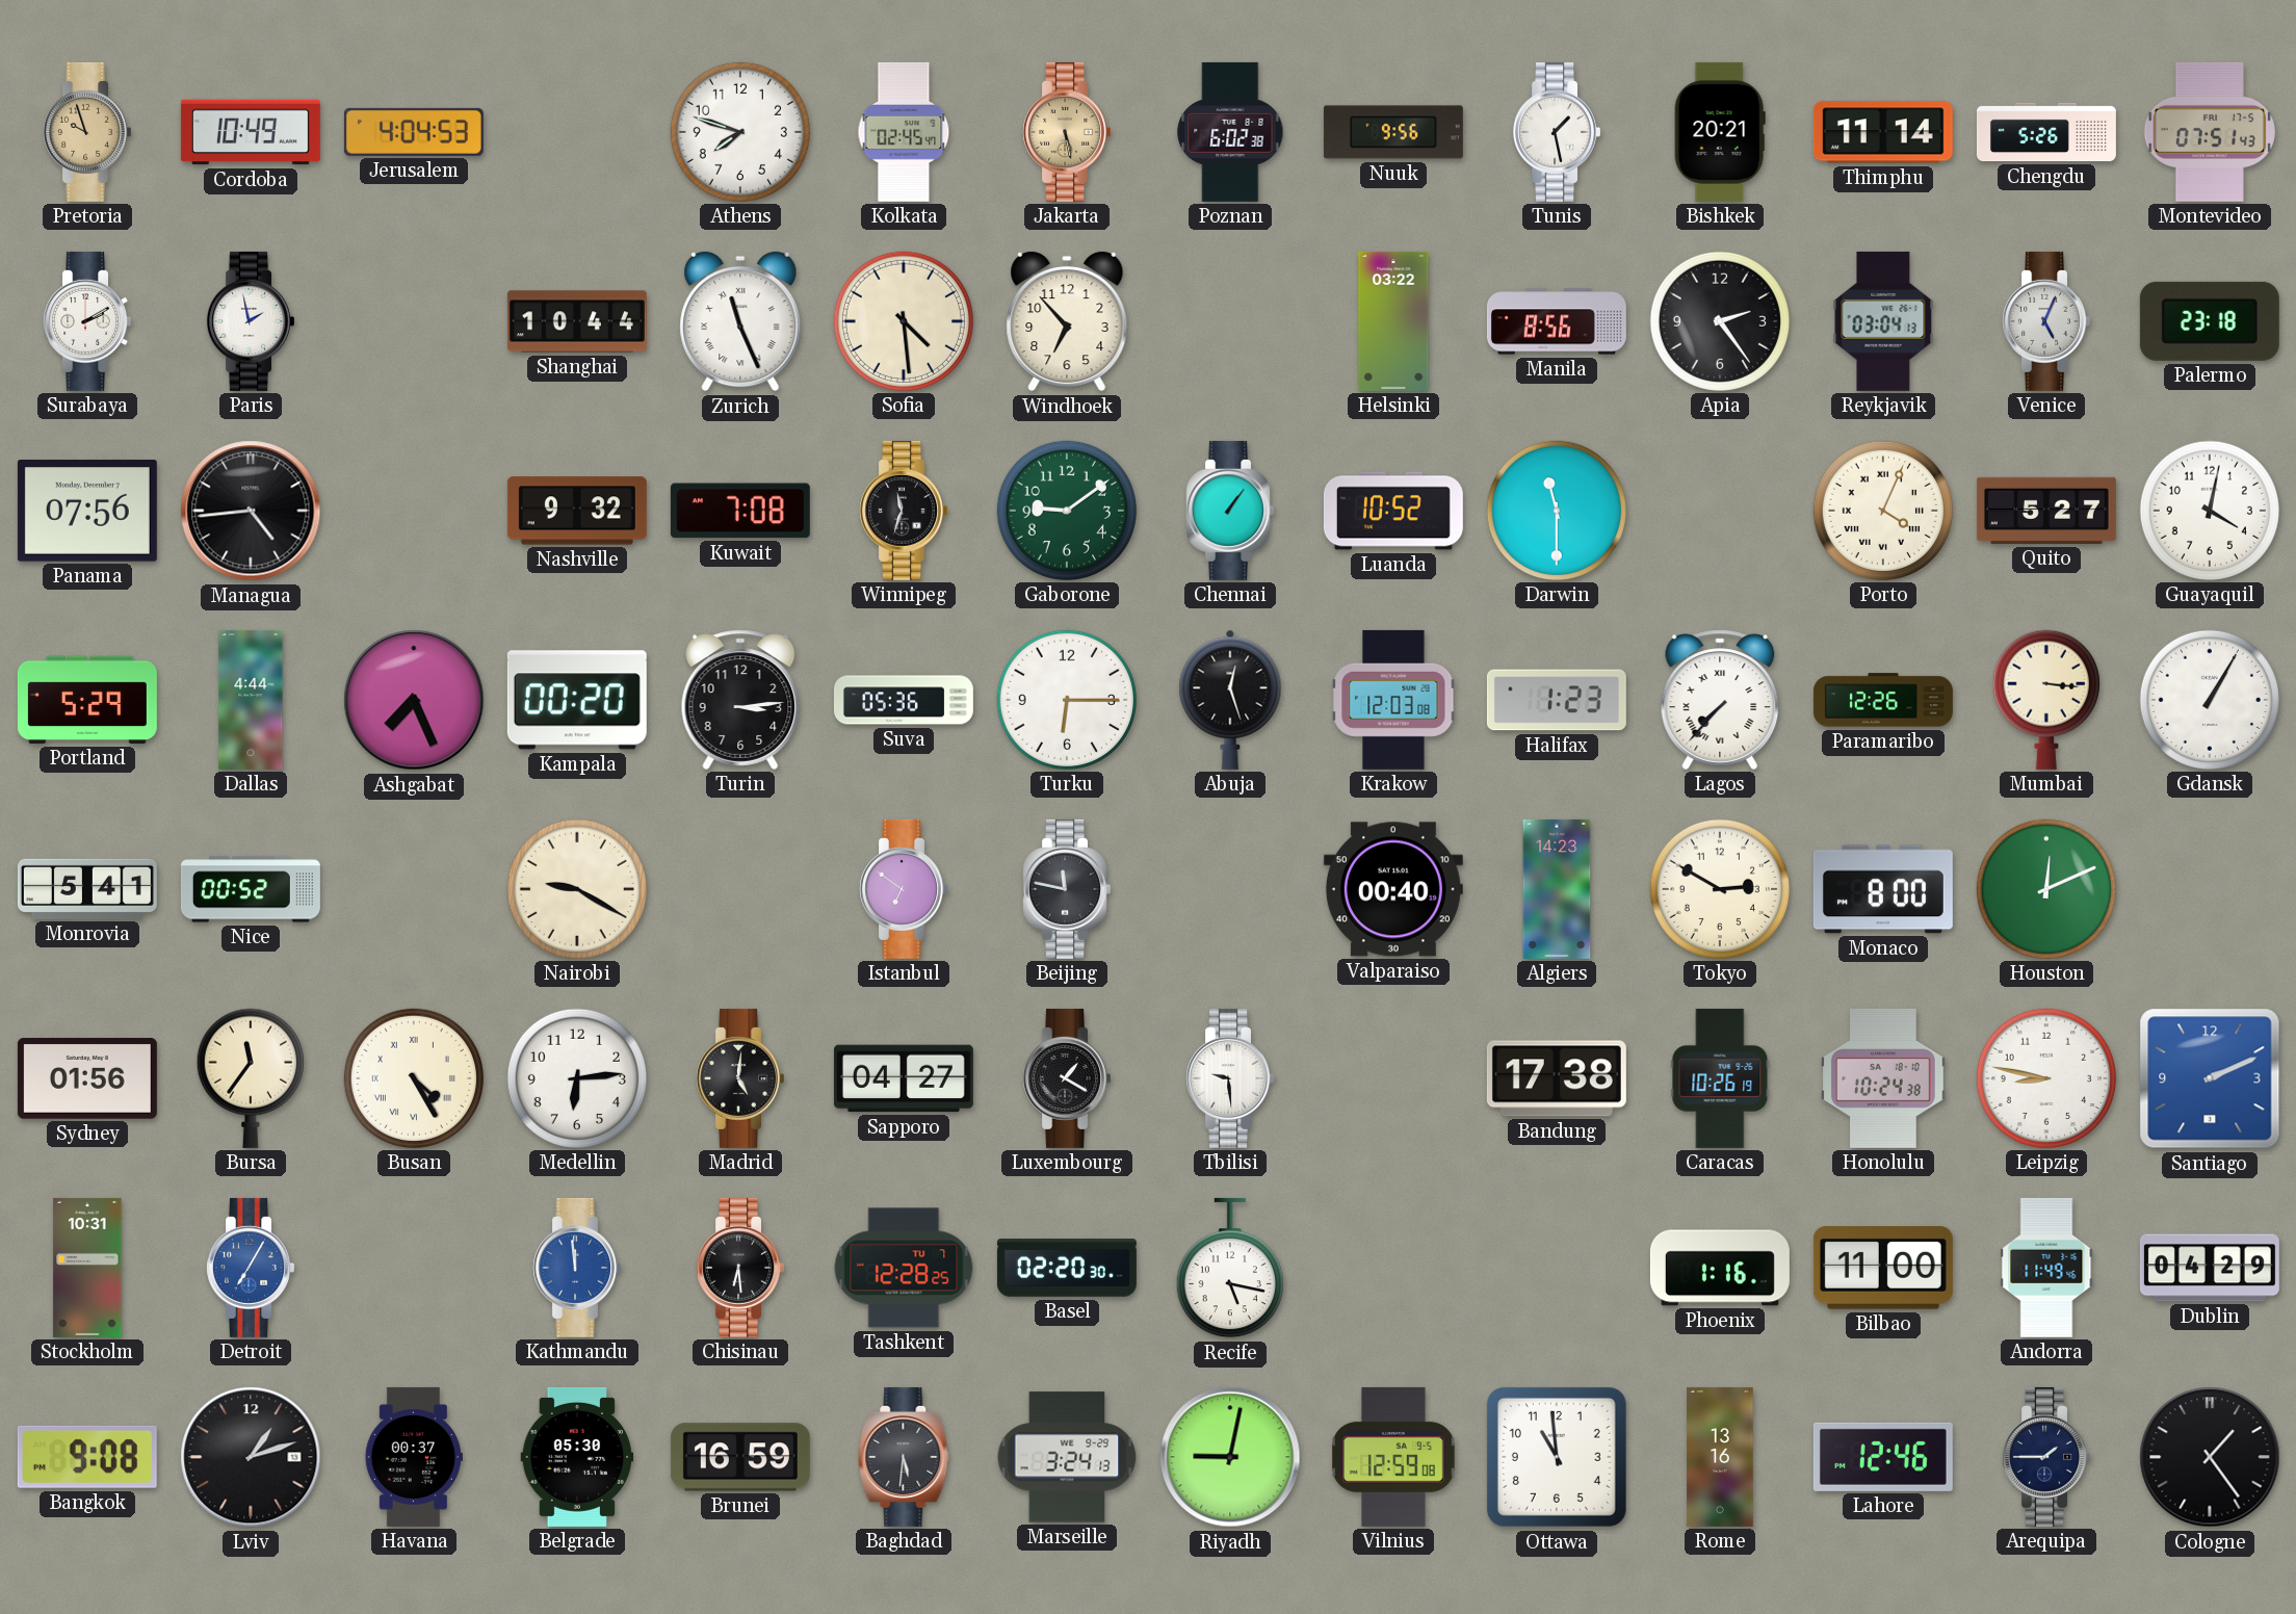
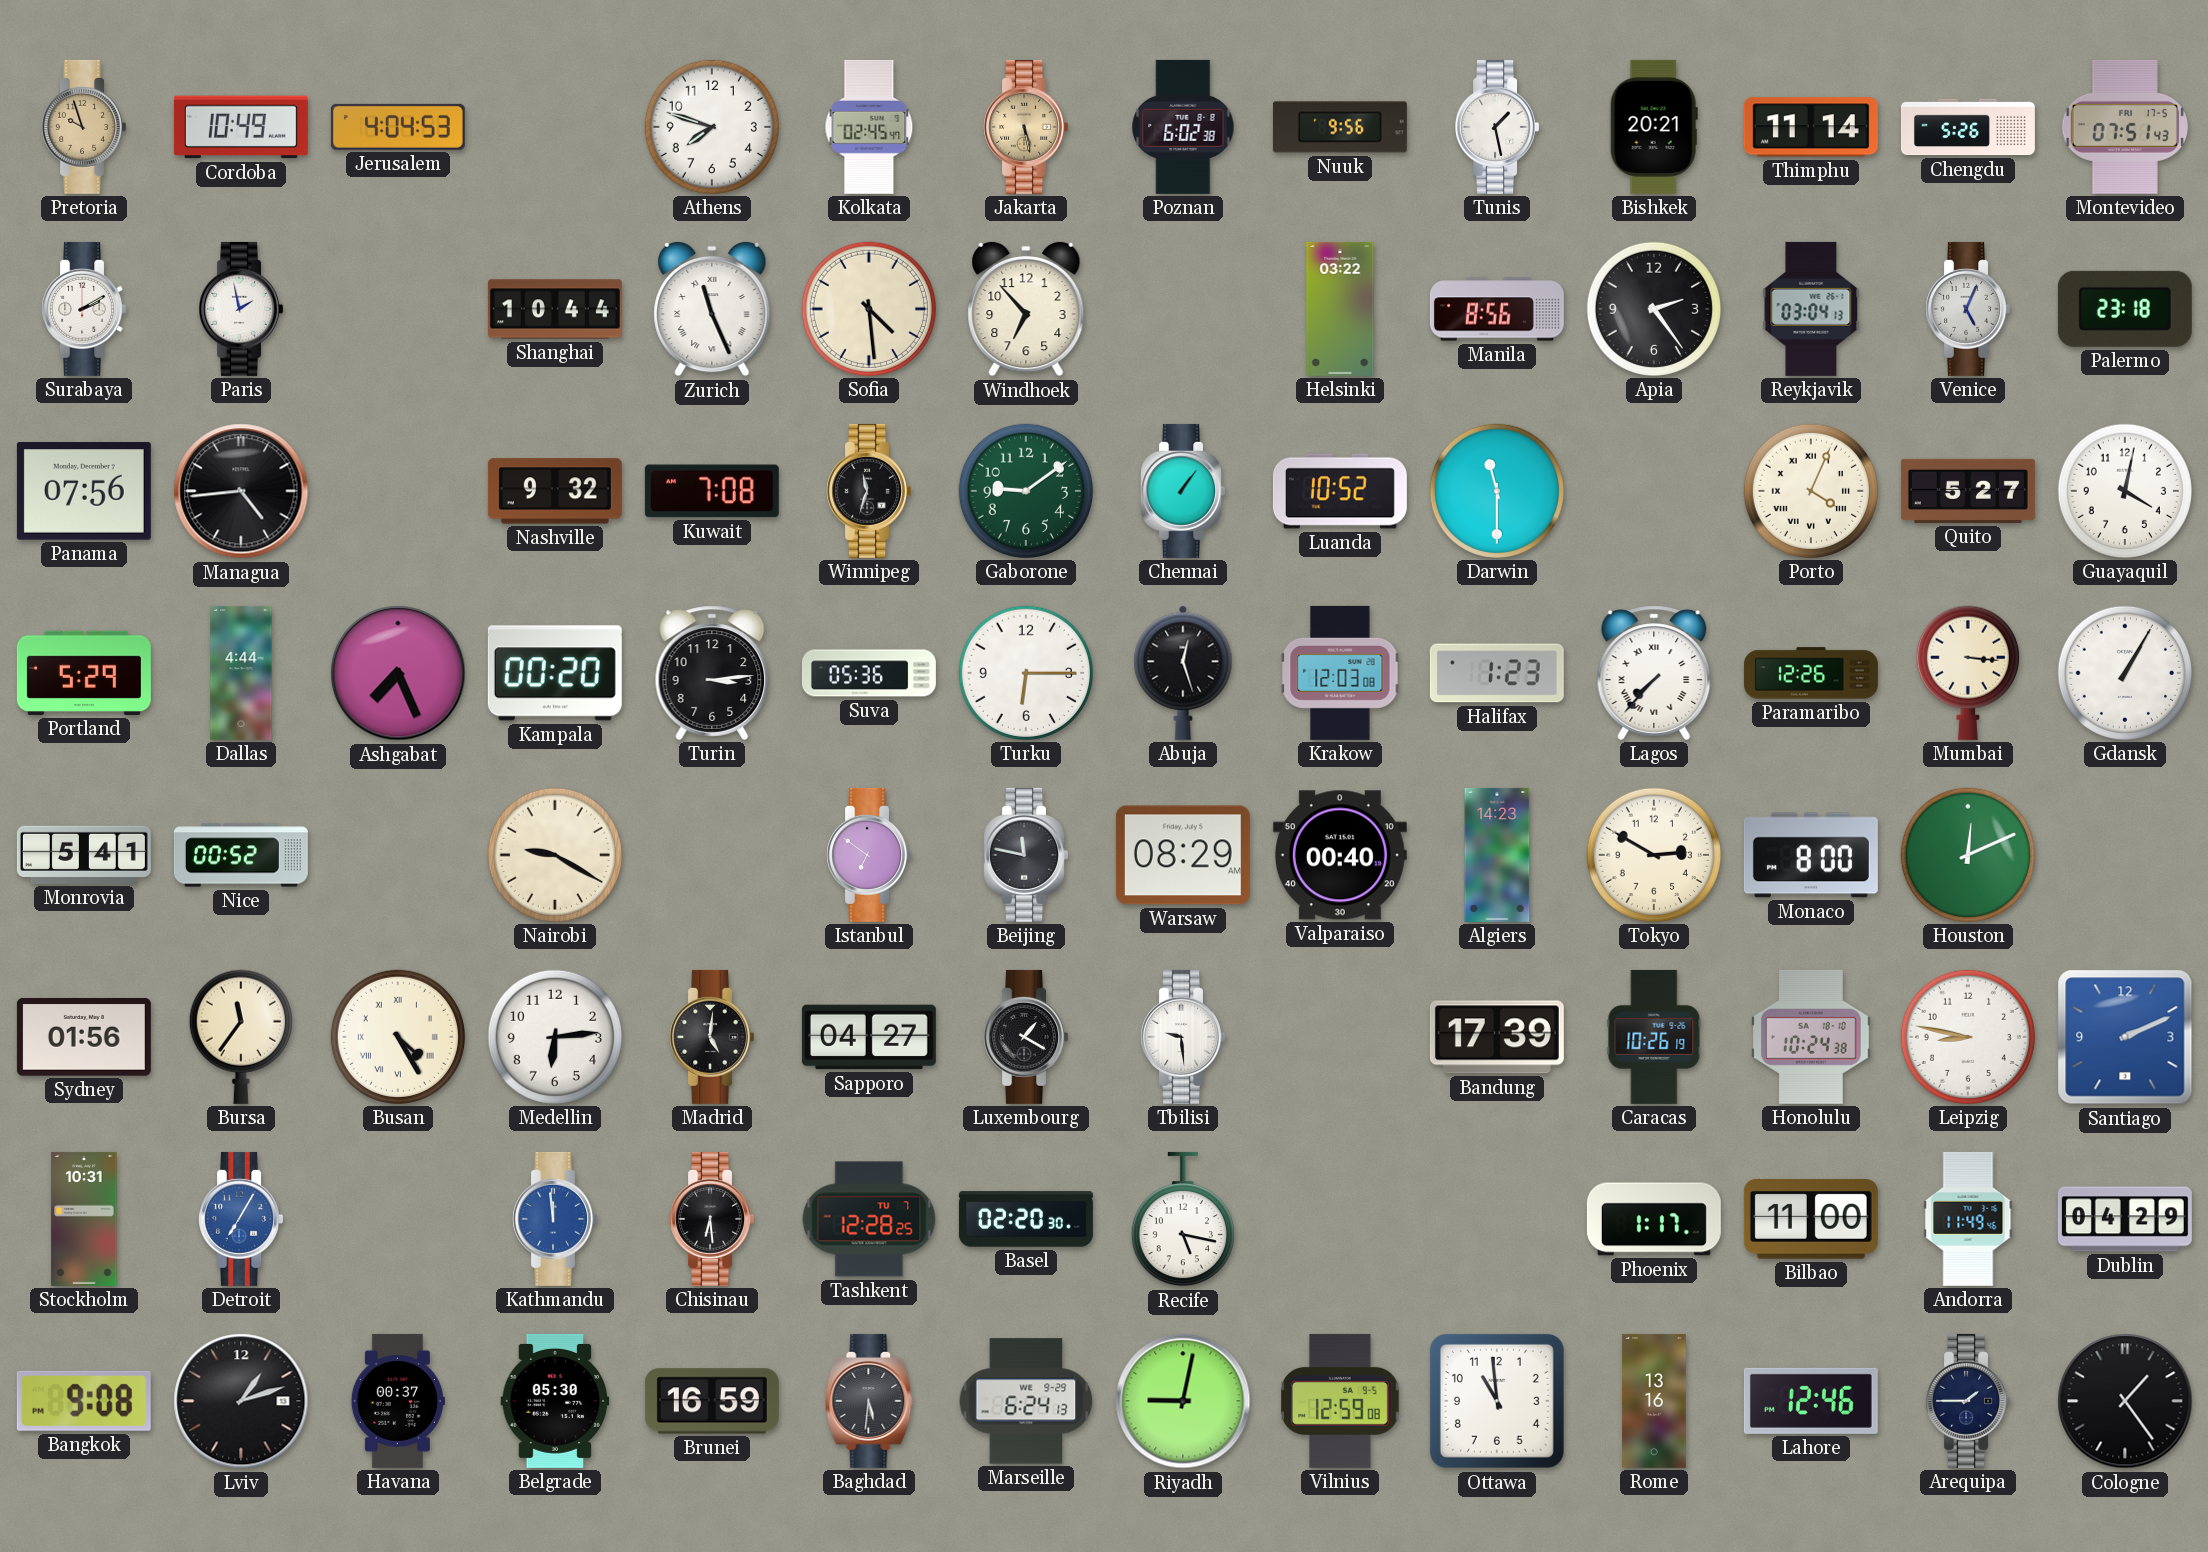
Warsaw: none -> 08:29 (1183, 855)
Bandung: 17:38 -> 17:39 (1497, 1037)
Phoenix: 1:16 -> 1:17 (1654, 1219)
Marseille: 3:24 -> 6:24 (1026, 1401)
